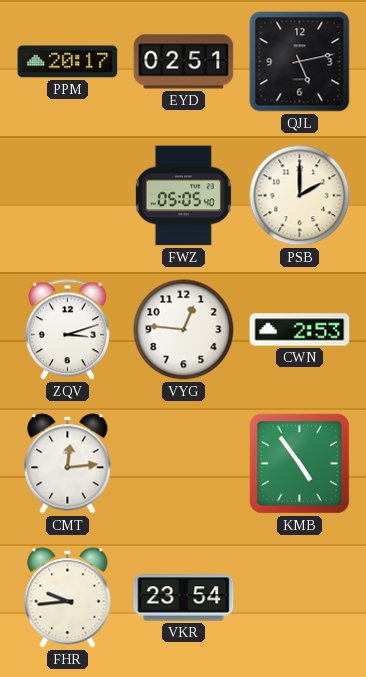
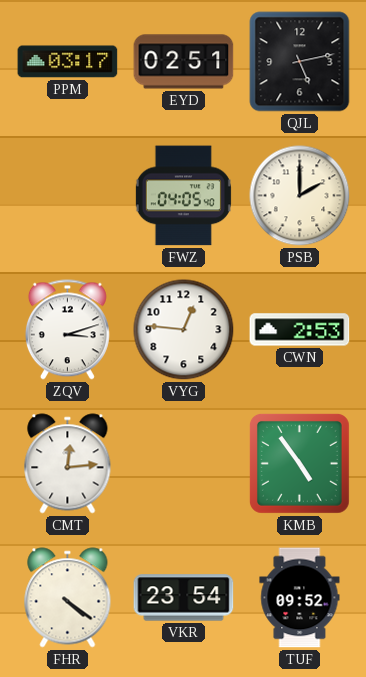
PPM: 20:17 -> 03:17 (68, 62)
FWZ: 05:05 -> 04:05 (183, 196)
FHR: 9:44 -> 4:21 (68, 598)
TUF: none -> 09:52 (300, 598)
